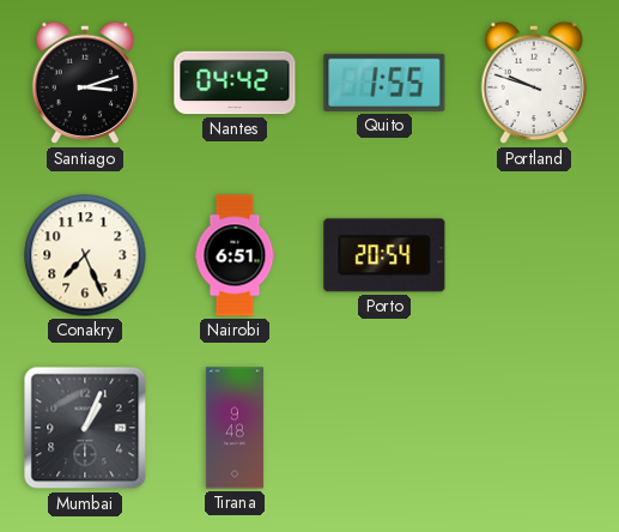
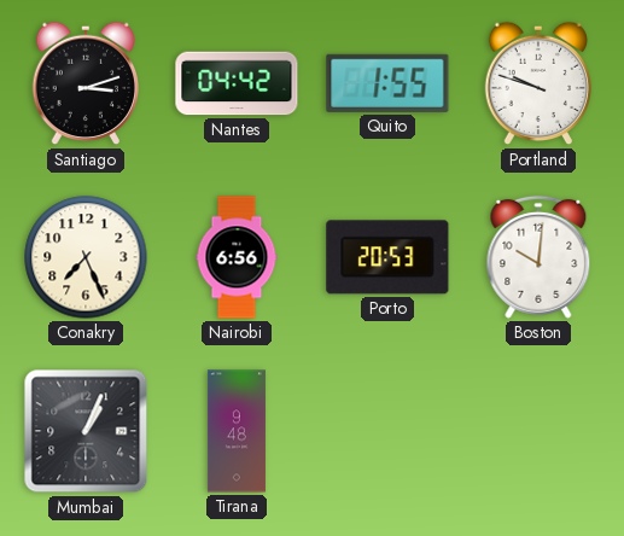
Nairobi: 6:51 -> 6:56 (237, 257)
Porto: 20:54 -> 20:53 (387, 257)
Boston: none -> 10:01 (538, 257)
